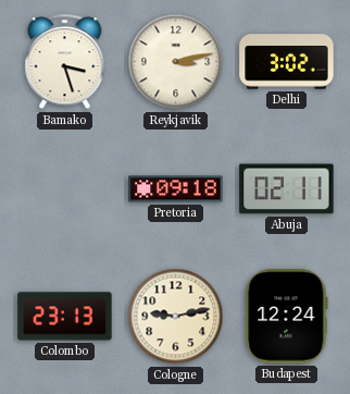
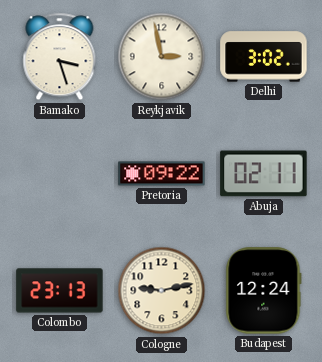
Reykjavik: 3:13 -> 2:58 (162, 57)
Pretoria: 09:18 -> 09:22 (162, 174)
